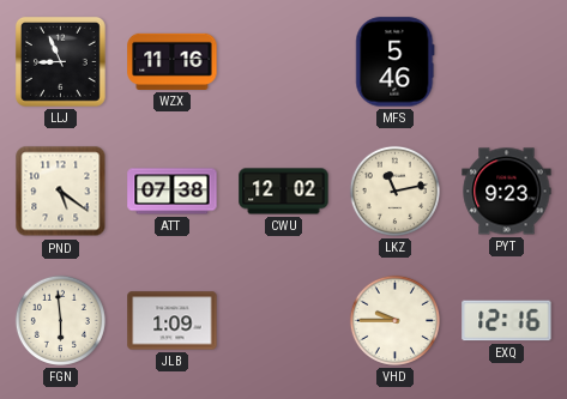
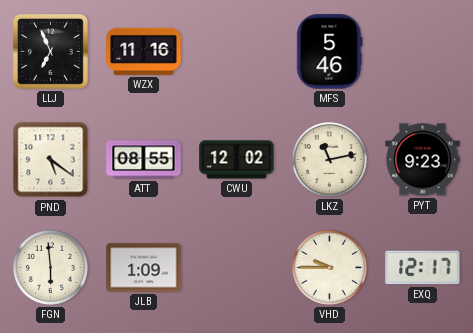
LLJ: 8:56 -> 6:56 (50, 51)
ATT: 07:38 -> 08:55 (144, 160)
EXQ: 12:16 -> 12:17 (423, 268)
